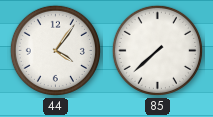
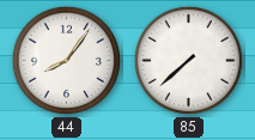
44: 4:06 -> 8:06 (66, 60)
